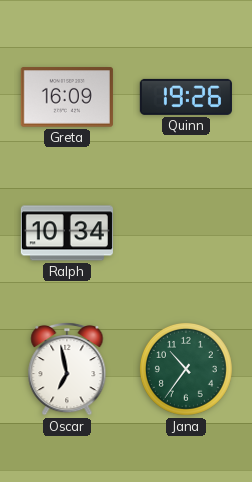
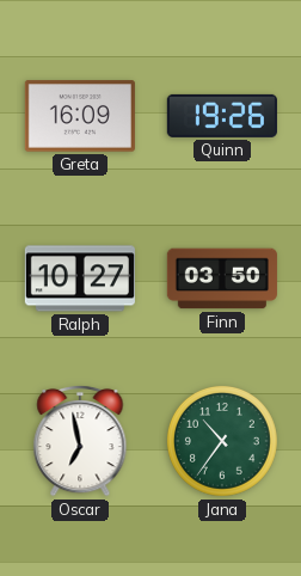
Ralph: 10:34 -> 10:27 (80, 278)
Finn: none -> 03:50 (222, 278)
